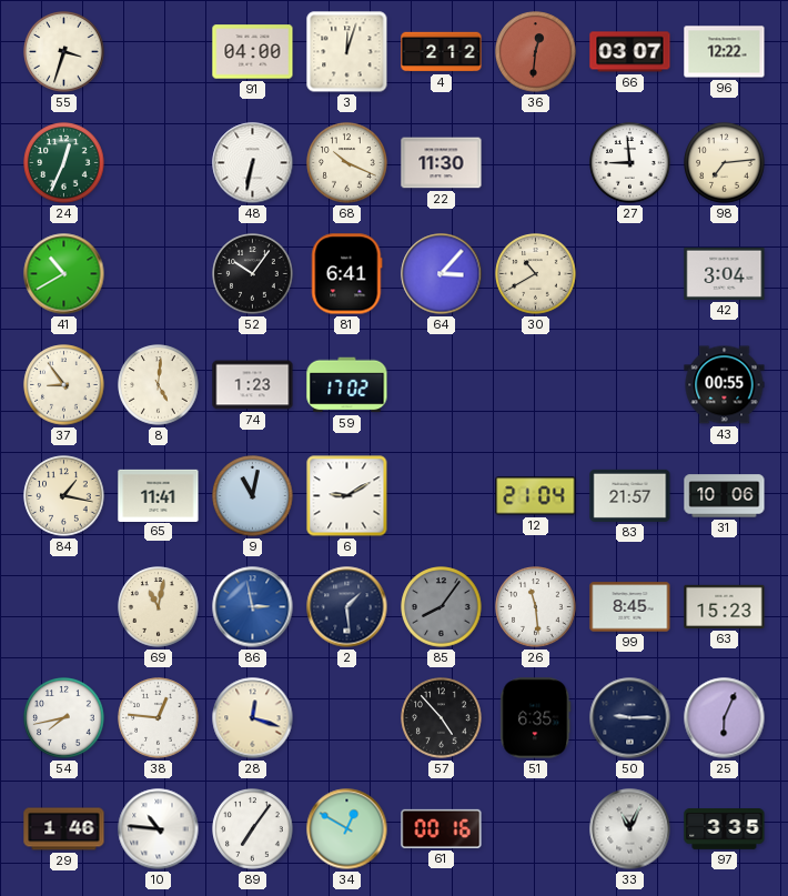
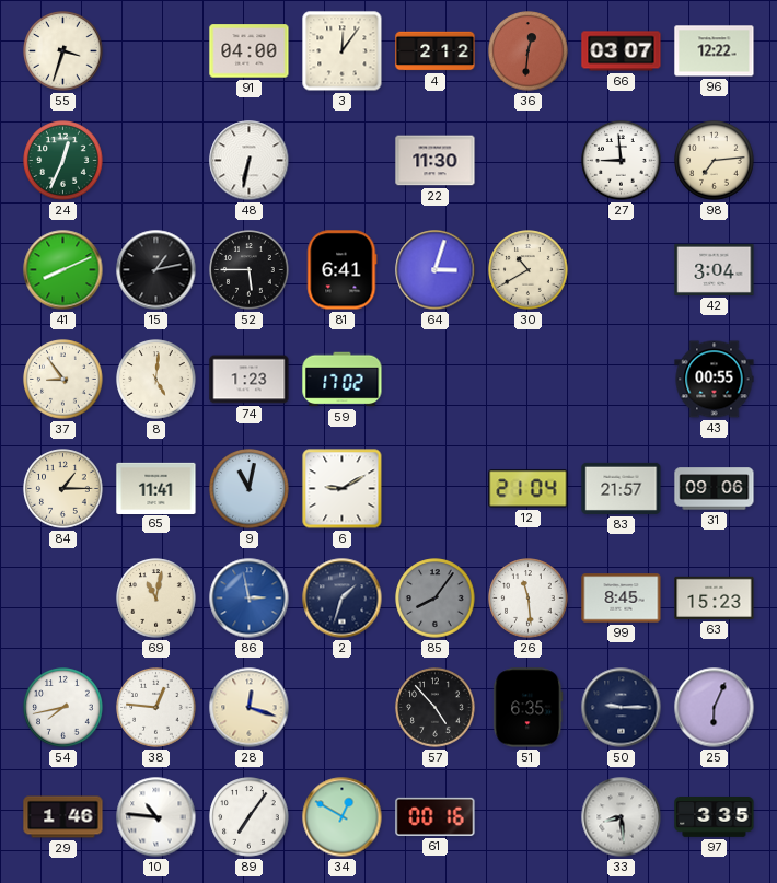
3: 12:03 -> 12:06 (343, 51)
68: 10:19 -> none (347, 163)
41: 10:40 -> 8:11 (63, 270)
15: none -> 1:13 (156, 270)
52: 10:06 -> 5:45 (250, 270)
64: 3:07 -> 3:03 (436, 270)
84: 1:17 -> 1:15 (63, 489)
31: 10:06 -> 09:06 (715, 489)
2: 1:29 -> 1:33 (343, 599)
33: 11:04 -> 8:29 (622, 817)
